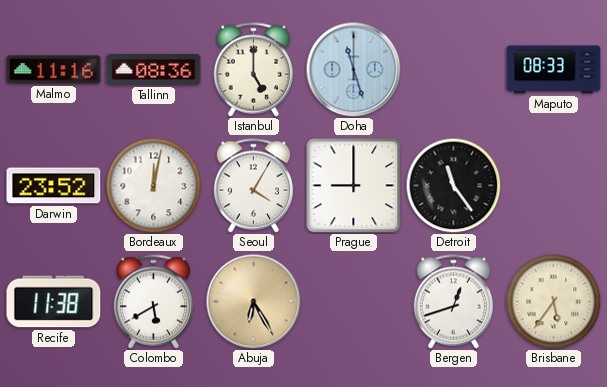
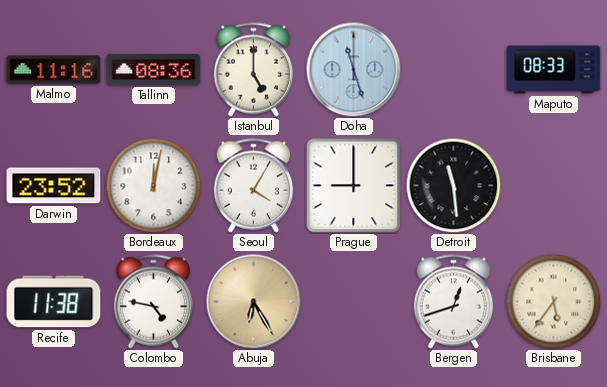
Detroit: 11:24 -> 11:29 (453, 185)
Colombo: 5:40 -> 4:47 (154, 302)
